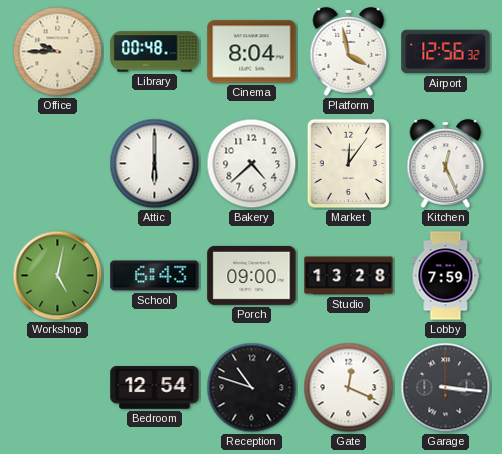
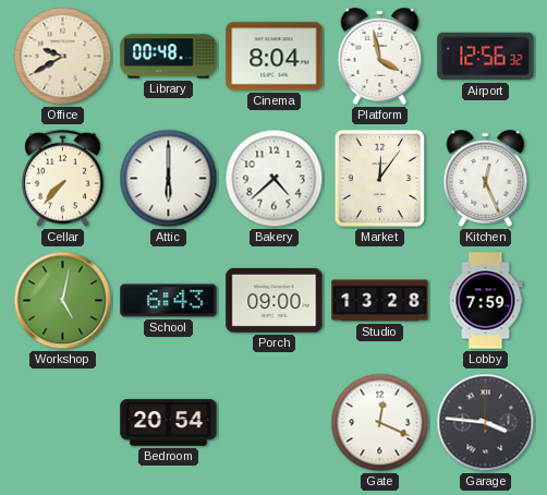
Office: 9:45 -> 9:40 (63, 57)
Cellar: none -> 7:37 (63, 179)
Bedroom: 12:54 -> 20:54 (169, 423)
Reception: 10:48 -> none (252, 388)
Garage: 3:16 -> 3:46 (486, 423)
